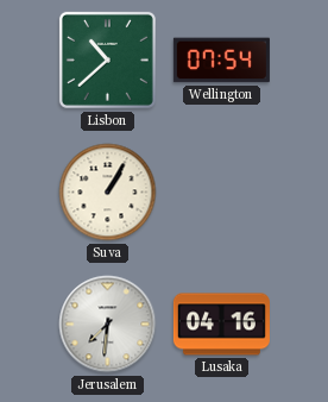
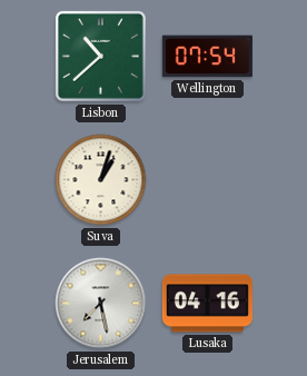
Suva: 1:05 -> 1:03 (101, 180)
Jerusalem: 7:31 -> 7:28 (101, 304)
